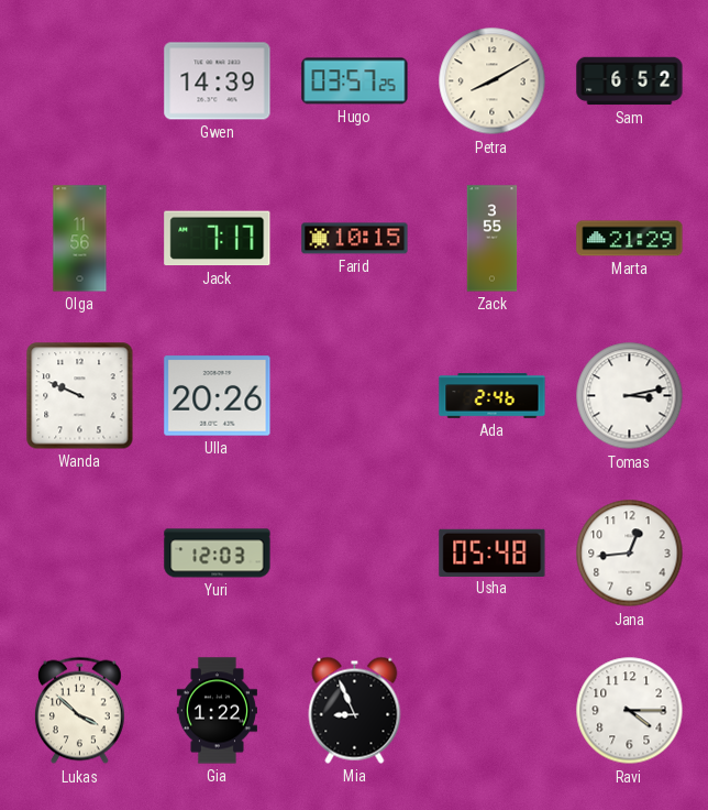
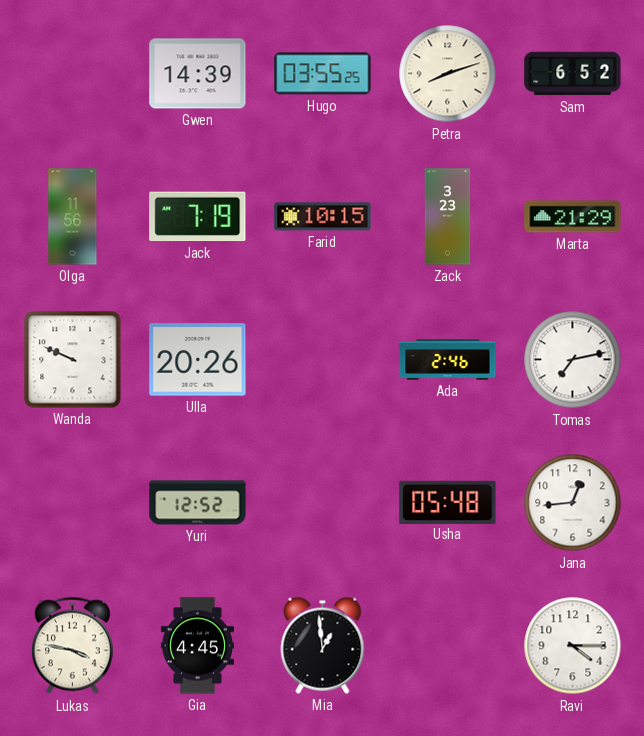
Hugo: 03:57 -> 03:55 (323, 74)
Petra: 8:10 -> 8:12 (448, 74)
Jack: 7:17 -> 7:19 (198, 217)
Zack: 3:55 -> 3:23 (448, 217)
Tomas: 3:13 -> 7:13 (573, 360)
Yuri: 12:03 -> 12:52 (198, 503)
Lukas: 3:52 -> 3:47 (73, 646)
Gia: 1:22 -> 4:45 (197, 646)
Mia: 8:56 -> 12:59 (323, 645)
